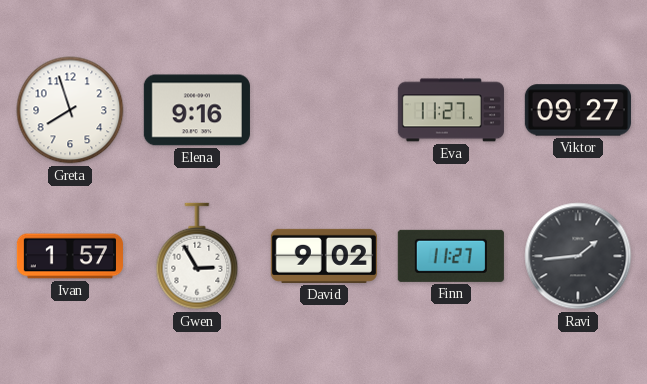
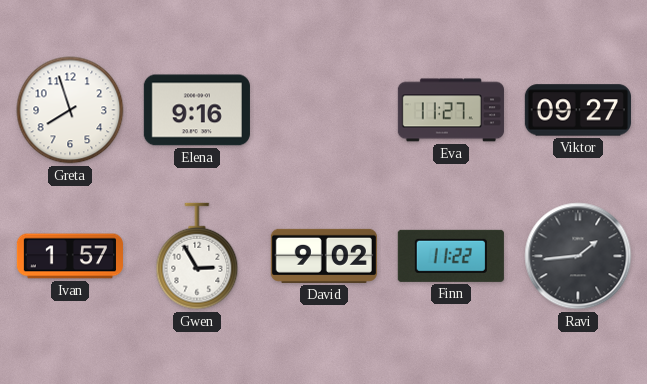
Finn: 11:27 -> 11:22 (451, 256)
